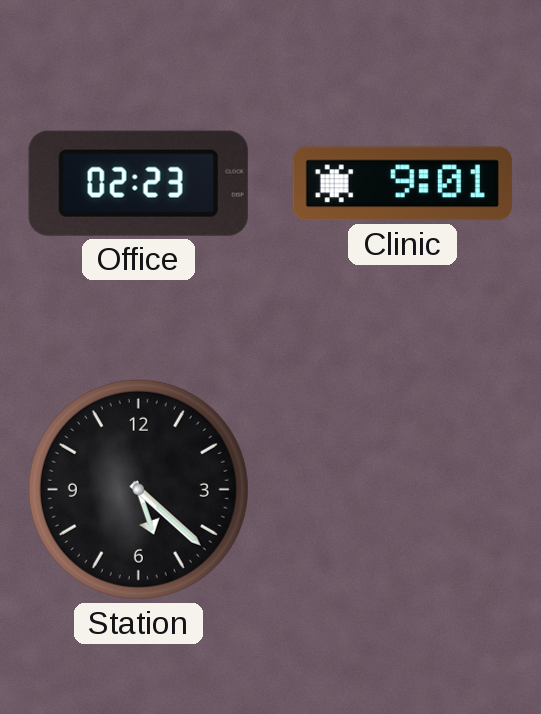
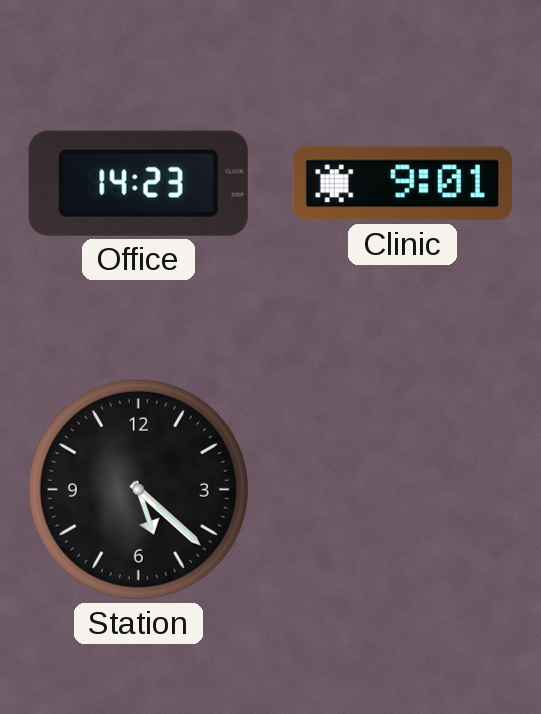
Office: 02:23 -> 14:23 (138, 183)
